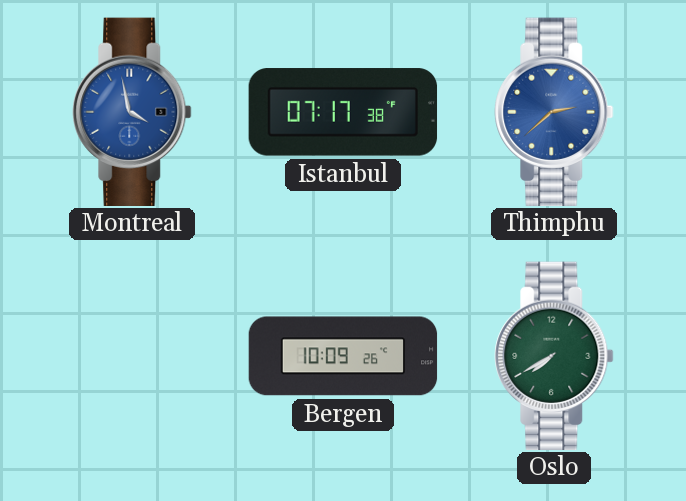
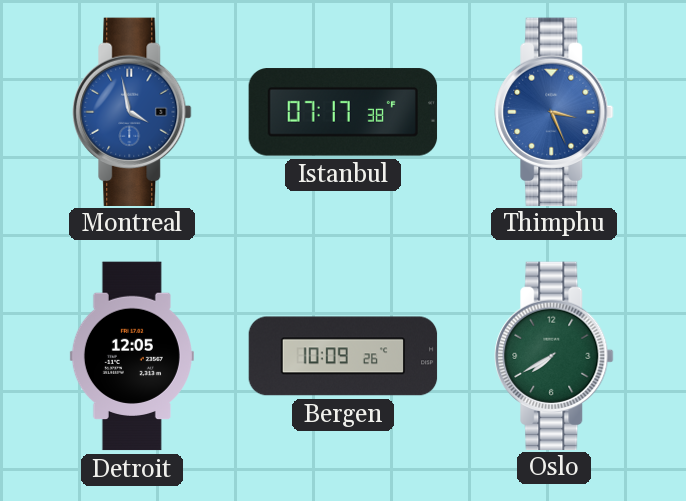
Thimphu: 2:38 -> 3:26 (554, 111)
Detroit: none -> 12:05 (132, 356)
